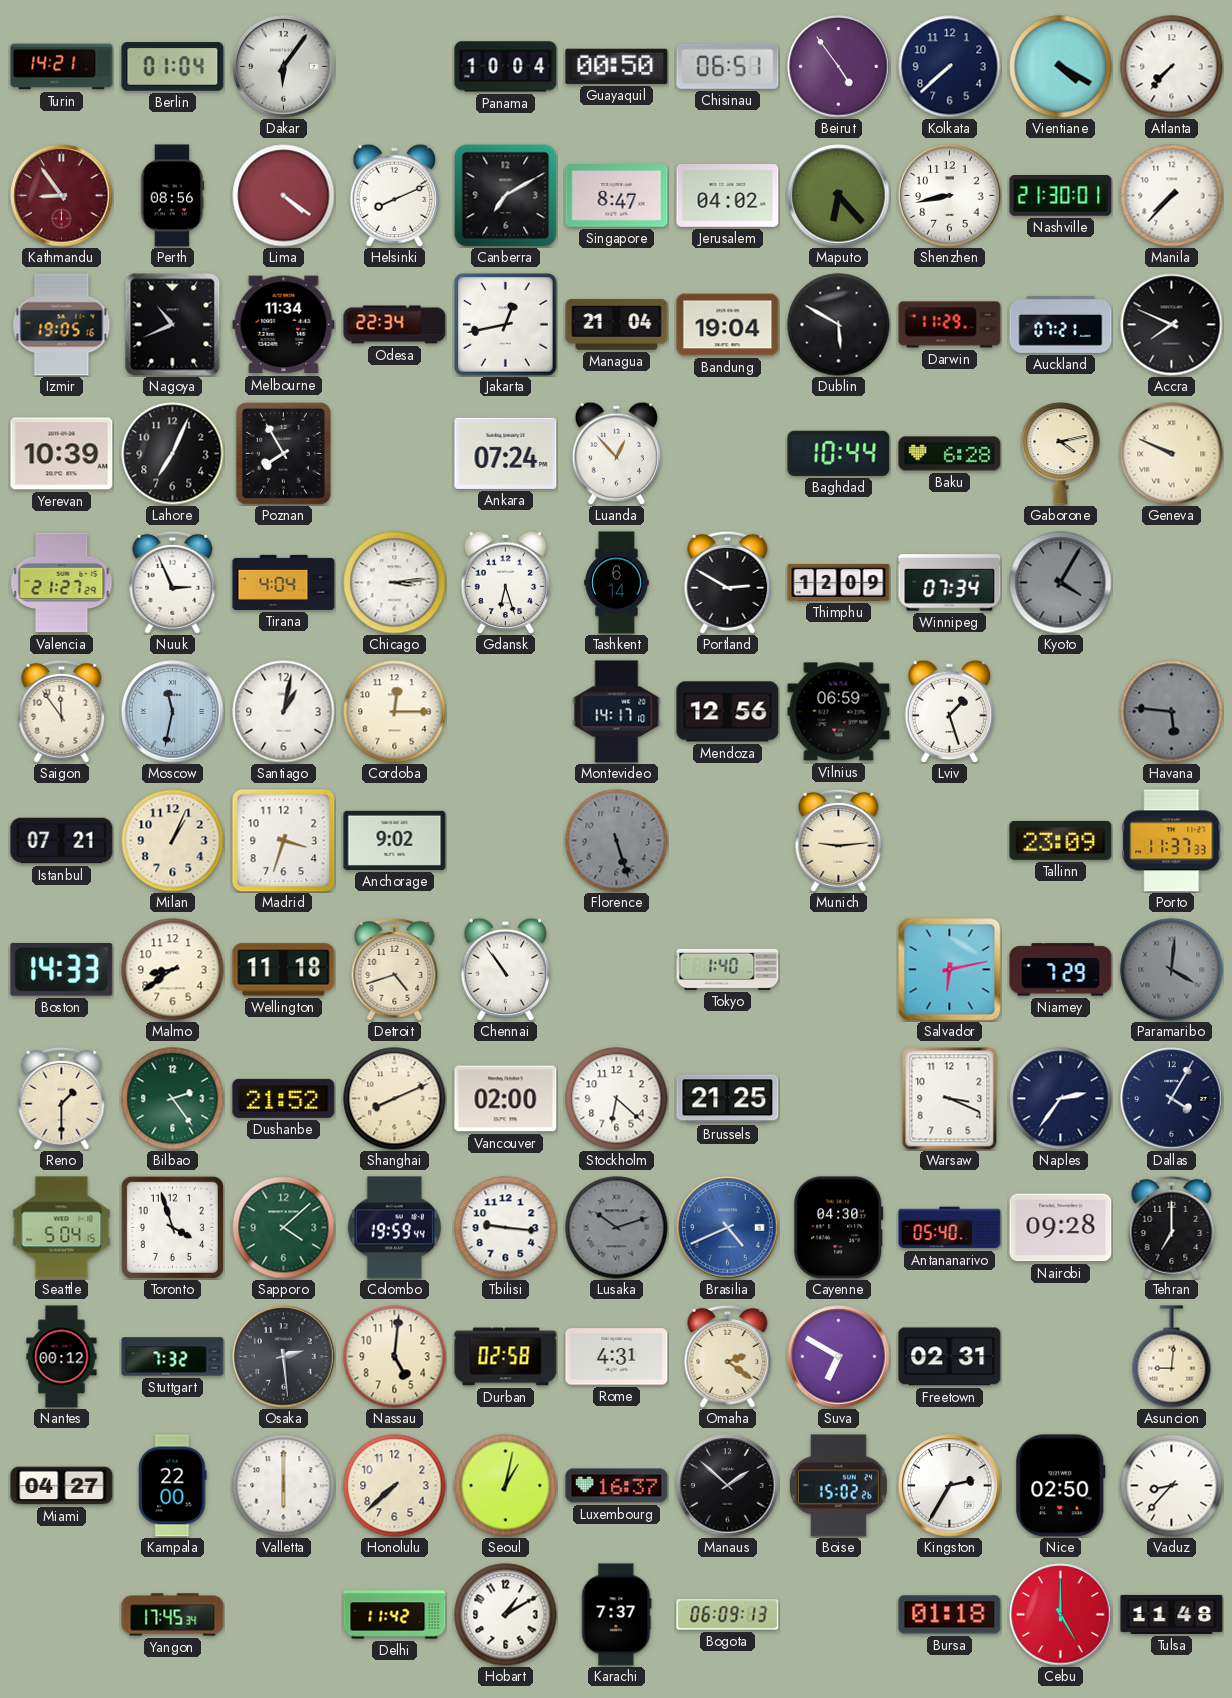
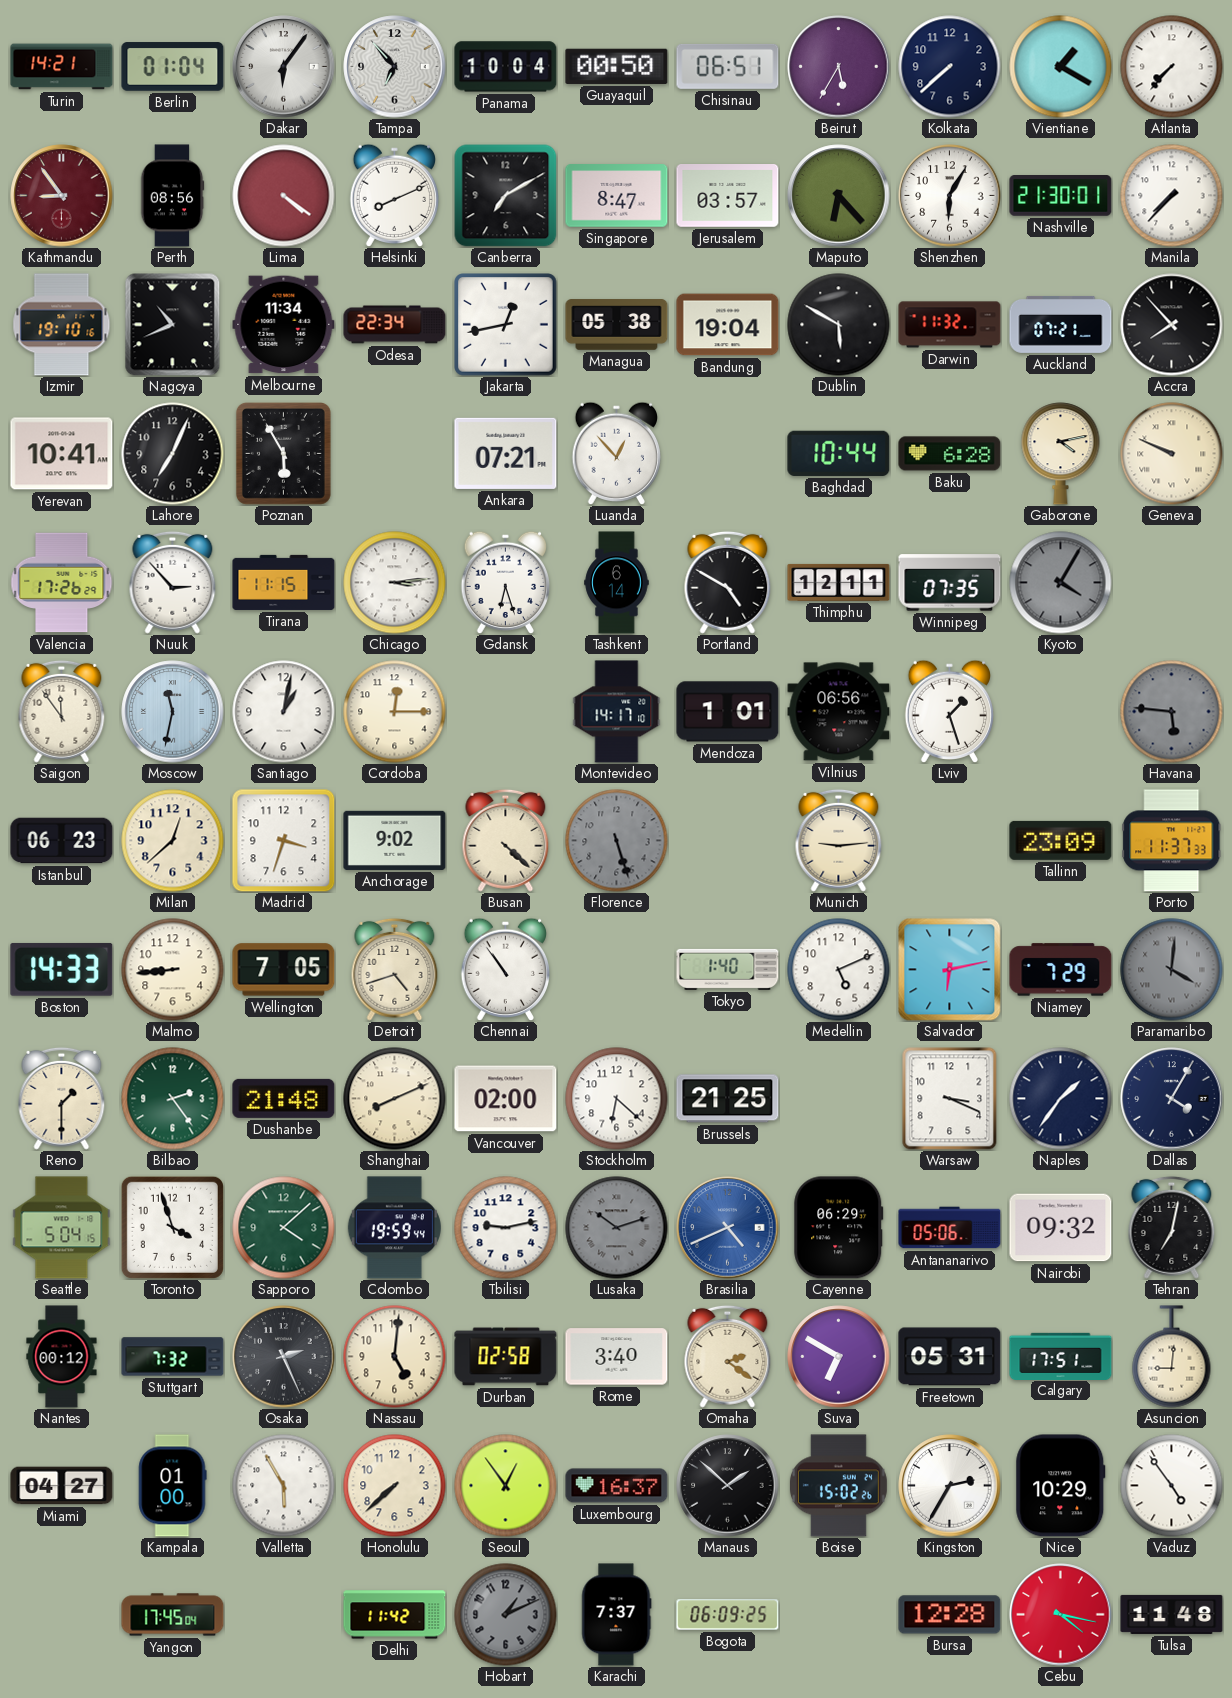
Tampa: none -> 6:53 (395, 67)
Beirut: 4:54 -> 5:35 (839, 67)
Vientiane: 4:20 -> 1:20 (1061, 67)
Jerusalem: 04:02 -> 03:57 (728, 196)
Shenzhen: 8:43 -> 6:05 (950, 196)
Izmir: 19:05 -> 19:10 (62, 325)
Managua: 21:04 -> 05:38 (617, 325)
Darwin: 11:29 -> 11:32 (950, 325)
Accra: 7:49 -> 7:53 (1172, 325)
Yerevan: 10:39 -> 10:41 (62, 454)
Poznan: 7:55 -> 5:55 (283, 453)
Ankara: 07:24 -> 07:21 (506, 453)
Valencia: 21:27 -> 17:26 (62, 583)
Nuuk: 2:56 -> 2:53 (173, 582)
Tirana: 4:04 -> 11:15 (284, 582)
Portland: 2:50 -> 4:50 (728, 582)
Thimphu: 12:09 -> 12:11 (839, 582)
Winnipeg: 07:34 -> 07:35 (950, 583)
Mendoza: 12:56 -> 1:01 (728, 712)
Vilnius: 06:59 -> 06:56 (839, 712)
Istanbul: 07:21 -> 06:23 (62, 841)
Milan: 1:04 -> 12:38 (173, 841)
Busan: none -> 4:22 (506, 840)
Malmo: 8:39 -> 8:44 (173, 970)
Wellington: 11:18 -> 7:05 (284, 970)
Medellin: none -> 5:11 (839, 970)
Dushanbe: 21:52 -> 21:48 (284, 1098)
Naples: 2:36 -> 1:36 (1061, 1099)
Tbilisi: 9:16 -> 9:13 (506, 1228)
Cayenne: 04:30 -> 06:29 (839, 1228)
Antananarivo: 05:40 -> 05:06 (950, 1228)
Nairobi: 09:28 -> 09:32 (1061, 1228)
Tehran: 7:00 -> 7:02 (1172, 1227)
Osaka: 2:29 -> 2:26 (284, 1357)
Rome: 4:31 -> 3:40 (617, 1357)
Freetown: 02:31 -> 05:31 (950, 1357)
Calgary: none -> 17:51 (1061, 1356)
Kampala: 22:00 -> 01:00 (173, 1486)
Valletta: 6:00 -> 5:55 (284, 1486)
Seoul: 1:02 -> 12:54 (506, 1486)
Nice: 02:50 -> 10:29 (1061, 1486)
Vaduz: 8:37 -> 4:54 (1172, 1486)
Yangon: 17:45:34 -> 17:45:04 (173, 1615)
Hobart: 1:10 -> 1:11 (506, 1615)
Hobart dial: white -> grey (506, 1615)
Bogota: 06:09:13 -> 06:09:25 (728, 1615)
Bursa: 01:18 -> 12:28 (950, 1615)
Cebu: 5:00 -> 4:17 (1061, 1615)
